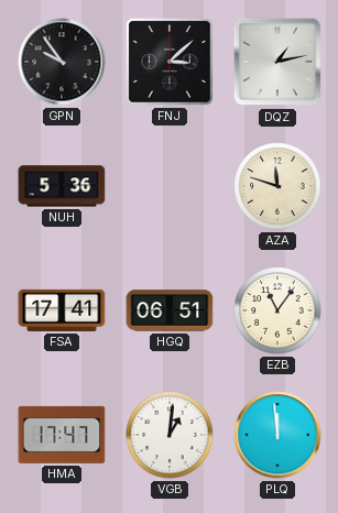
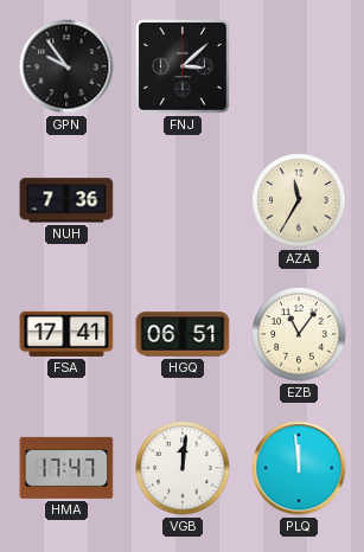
DQZ: 1:13 -> none (277, 62)
NUH: 5:36 -> 7:36 (66, 200)
AZA: 11:48 -> 11:35 (299, 200)
VGB: 1:01 -> 12:01 (183, 468)
